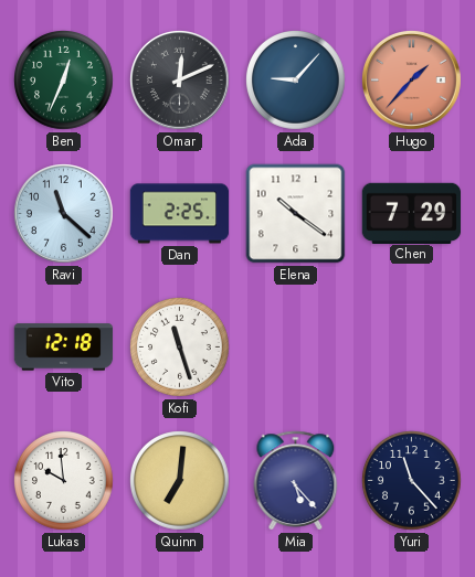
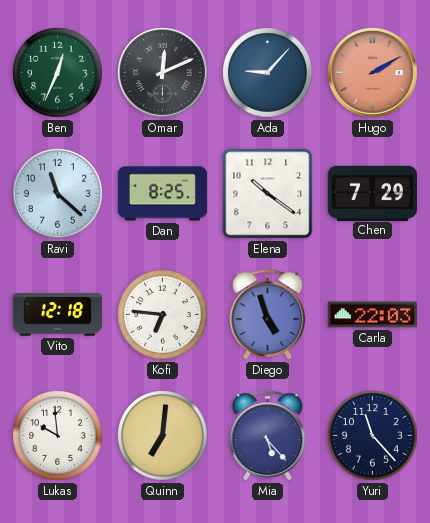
Hugo: 1:37 -> 2:10 (373, 73)
Dan: 2:25 -> 8:25 (163, 194)
Kofi: 11:27 -> 6:46 (163, 315)
Diego: none -> 4:57 (268, 315)
Carla: none -> 22:03 (373, 315)
